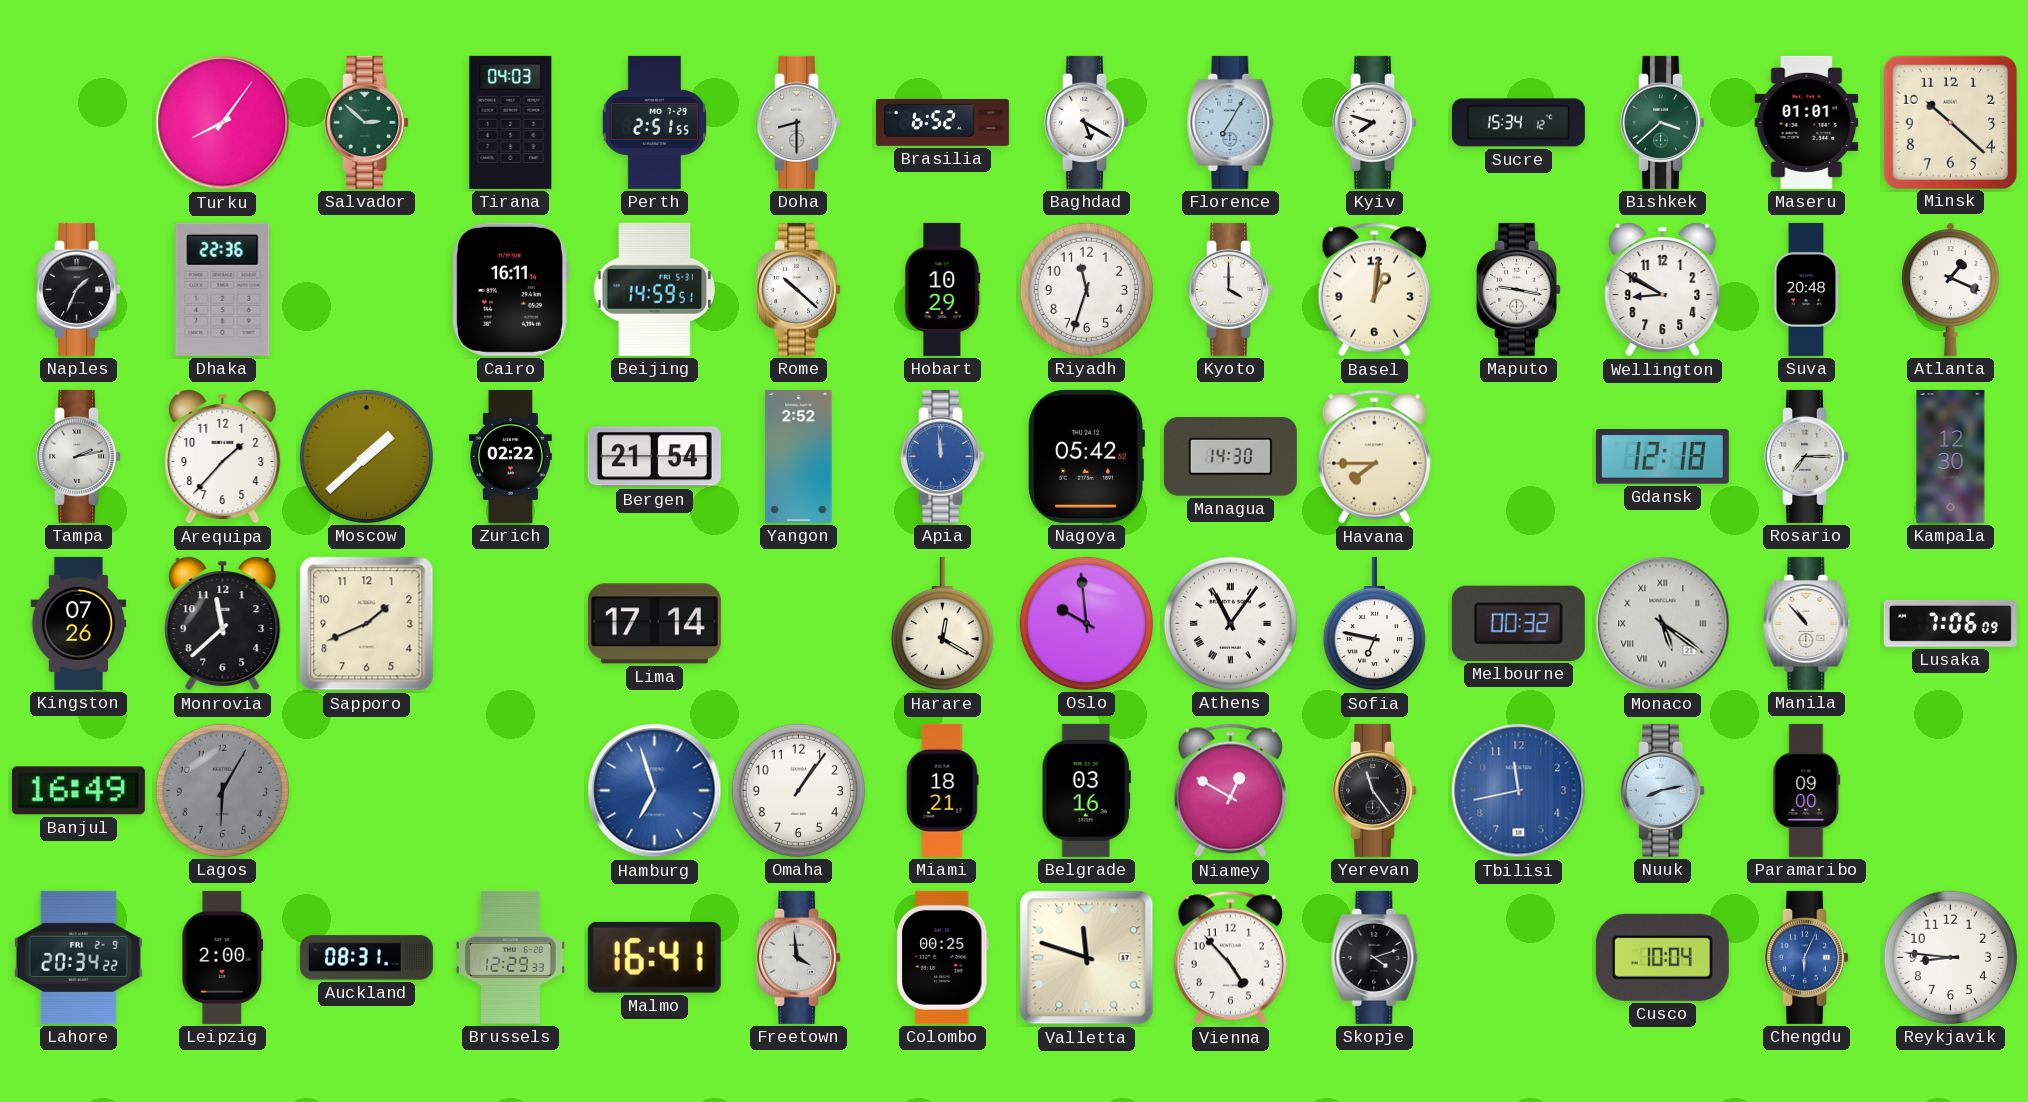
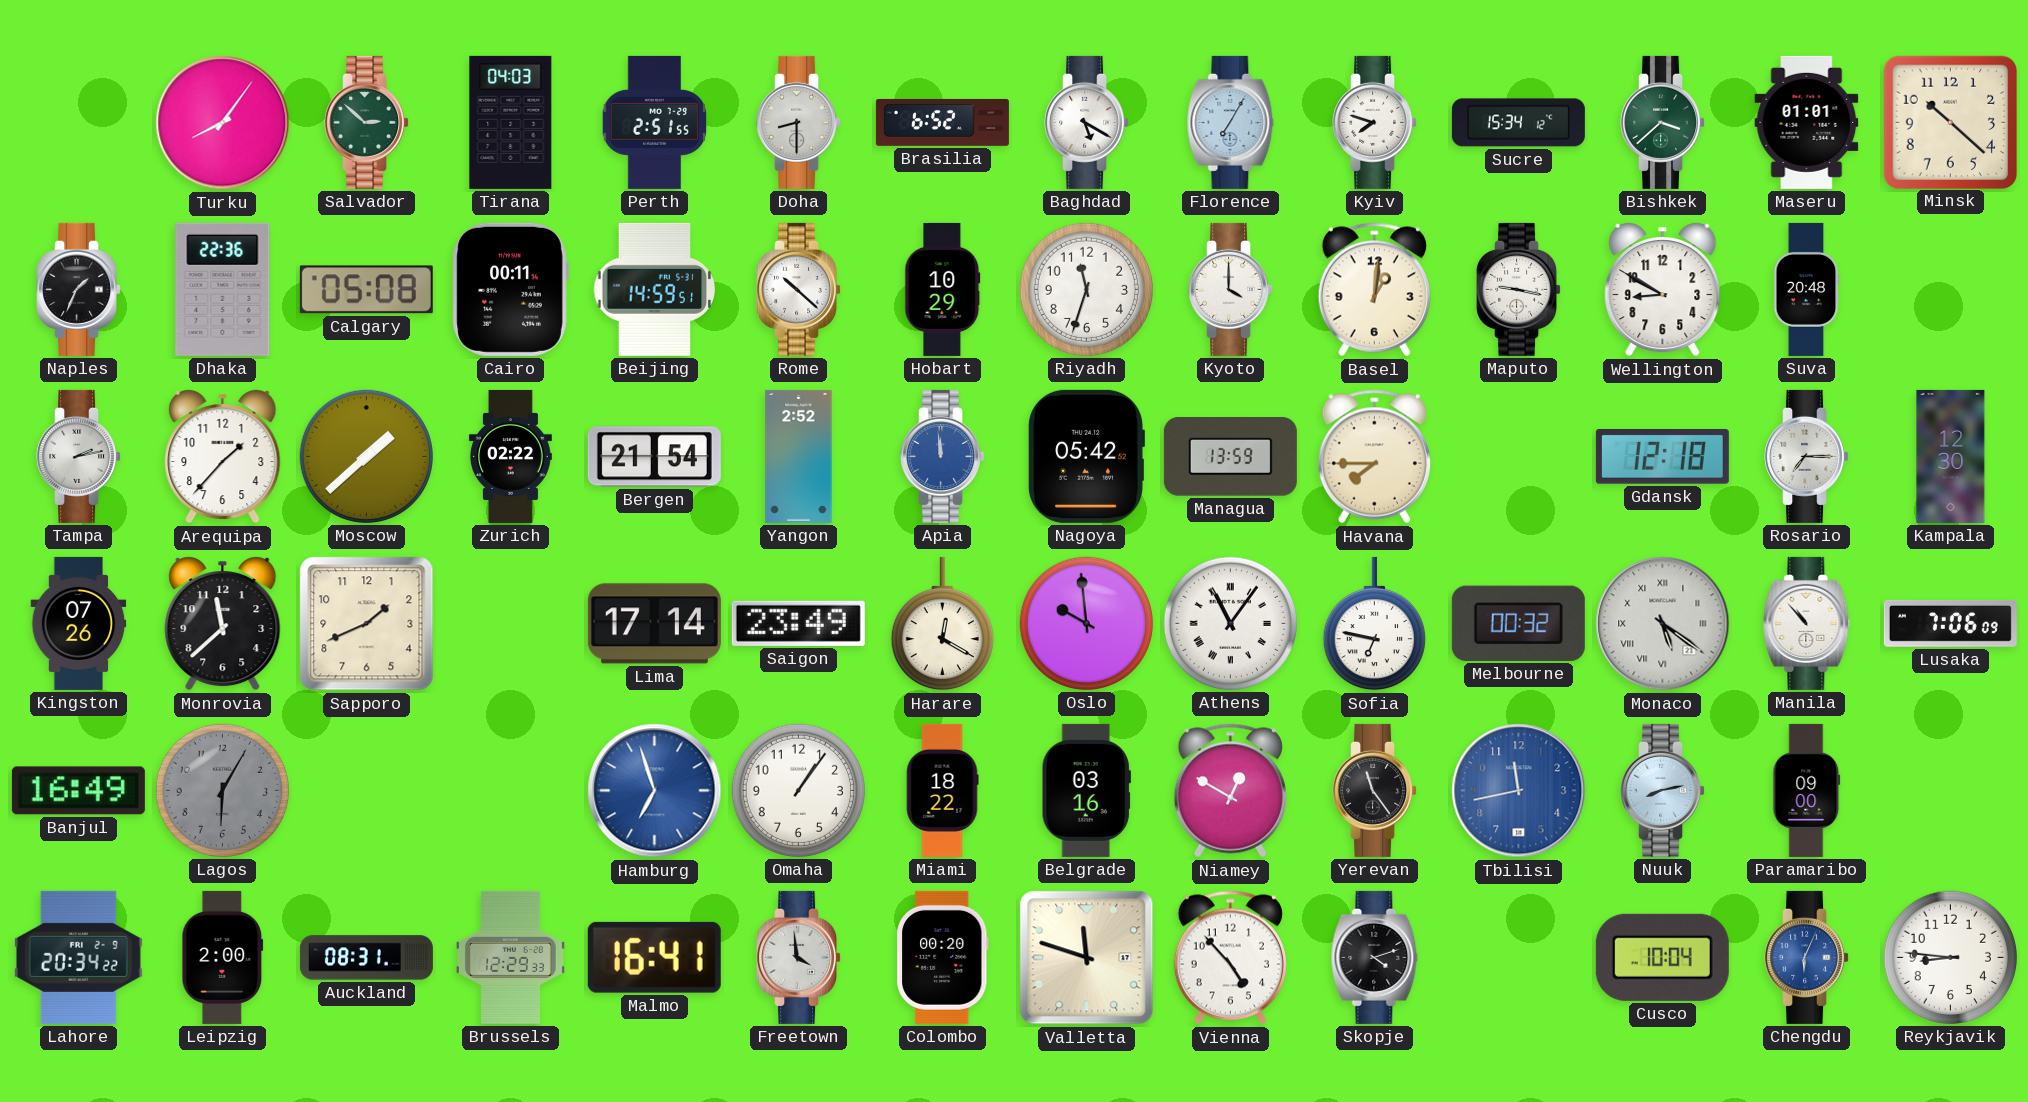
Calgary: none -> 05:08 (366, 290)
Cairo: 16:11 -> 00:11 (510, 289)
Atlanta: 1:19 -> none (1951, 289)
Managua: 14:30 -> 13:59 (1230, 457)
Saigon: none -> 23:49 (798, 623)
Miami: 18:21 -> 18:22 (942, 790)
Colombo: 00:25 -> 00:20 (943, 957)
